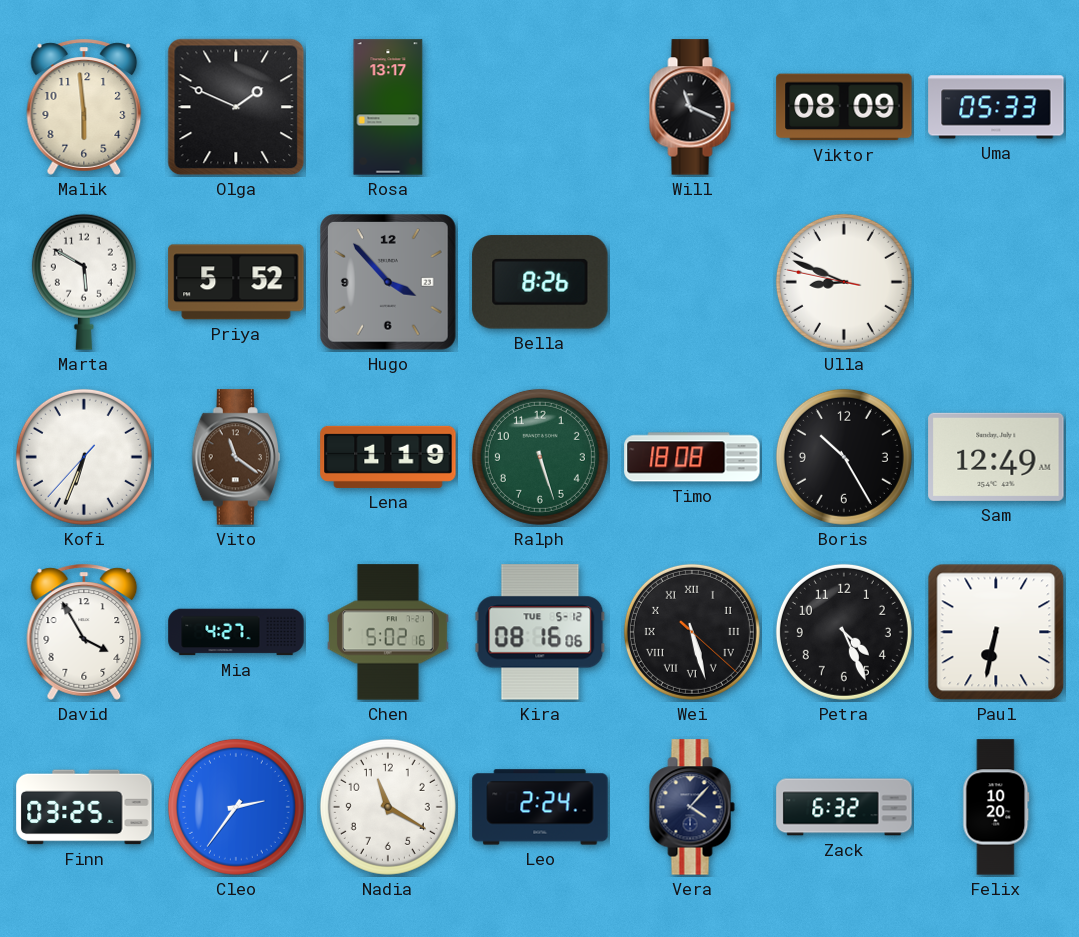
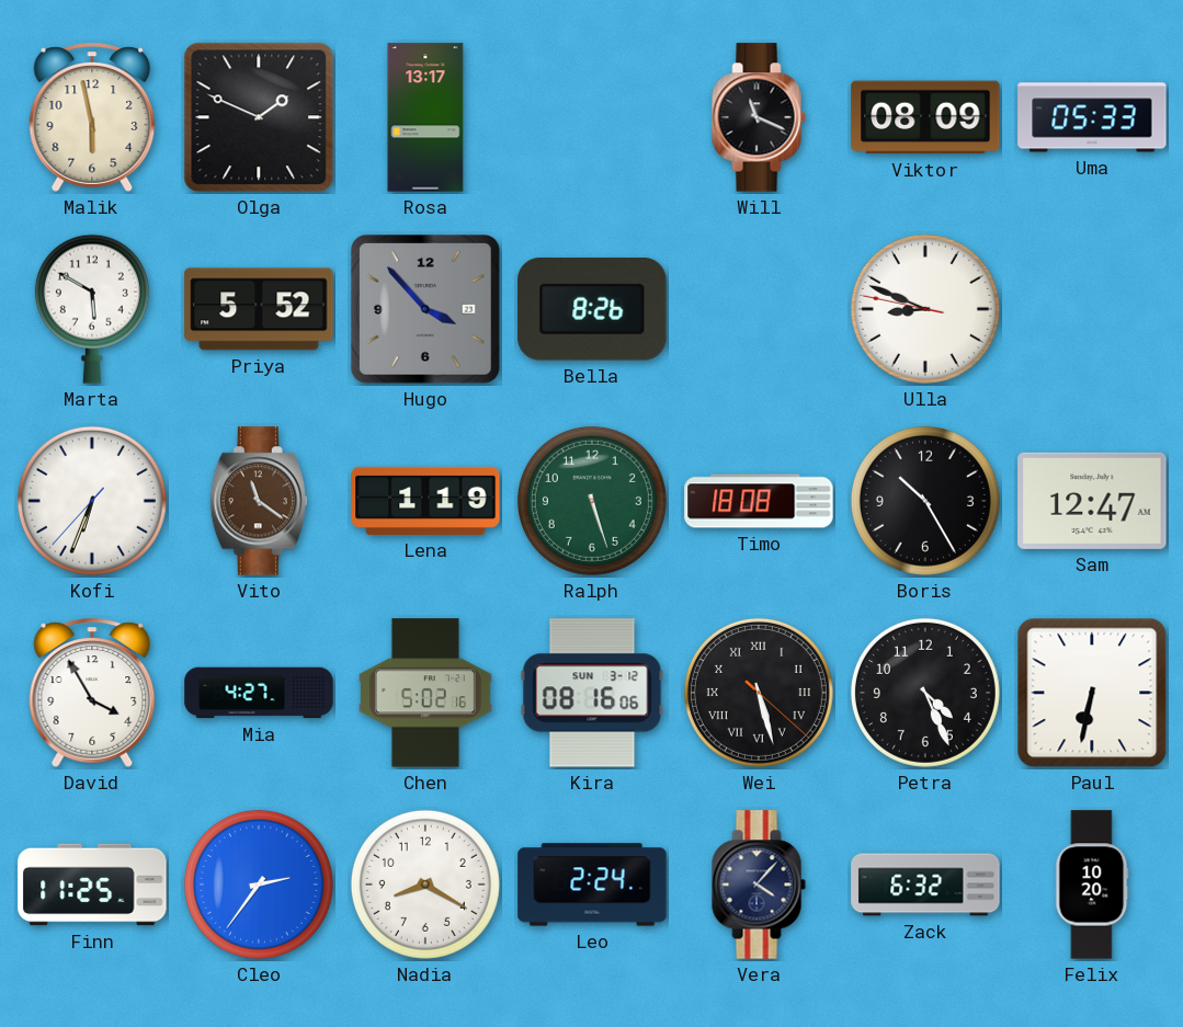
Malik: 5:59 -> 5:58 (92, 117)
Sam: 12:49 -> 12:47 (1092, 501)
Kira date: TUE 5-12 -> SUN 3-12 (592, 693)
Finn: 03:25 -> 11:25 (92, 885)
Nadia: 11:20 -> 8:20 (425, 885)
